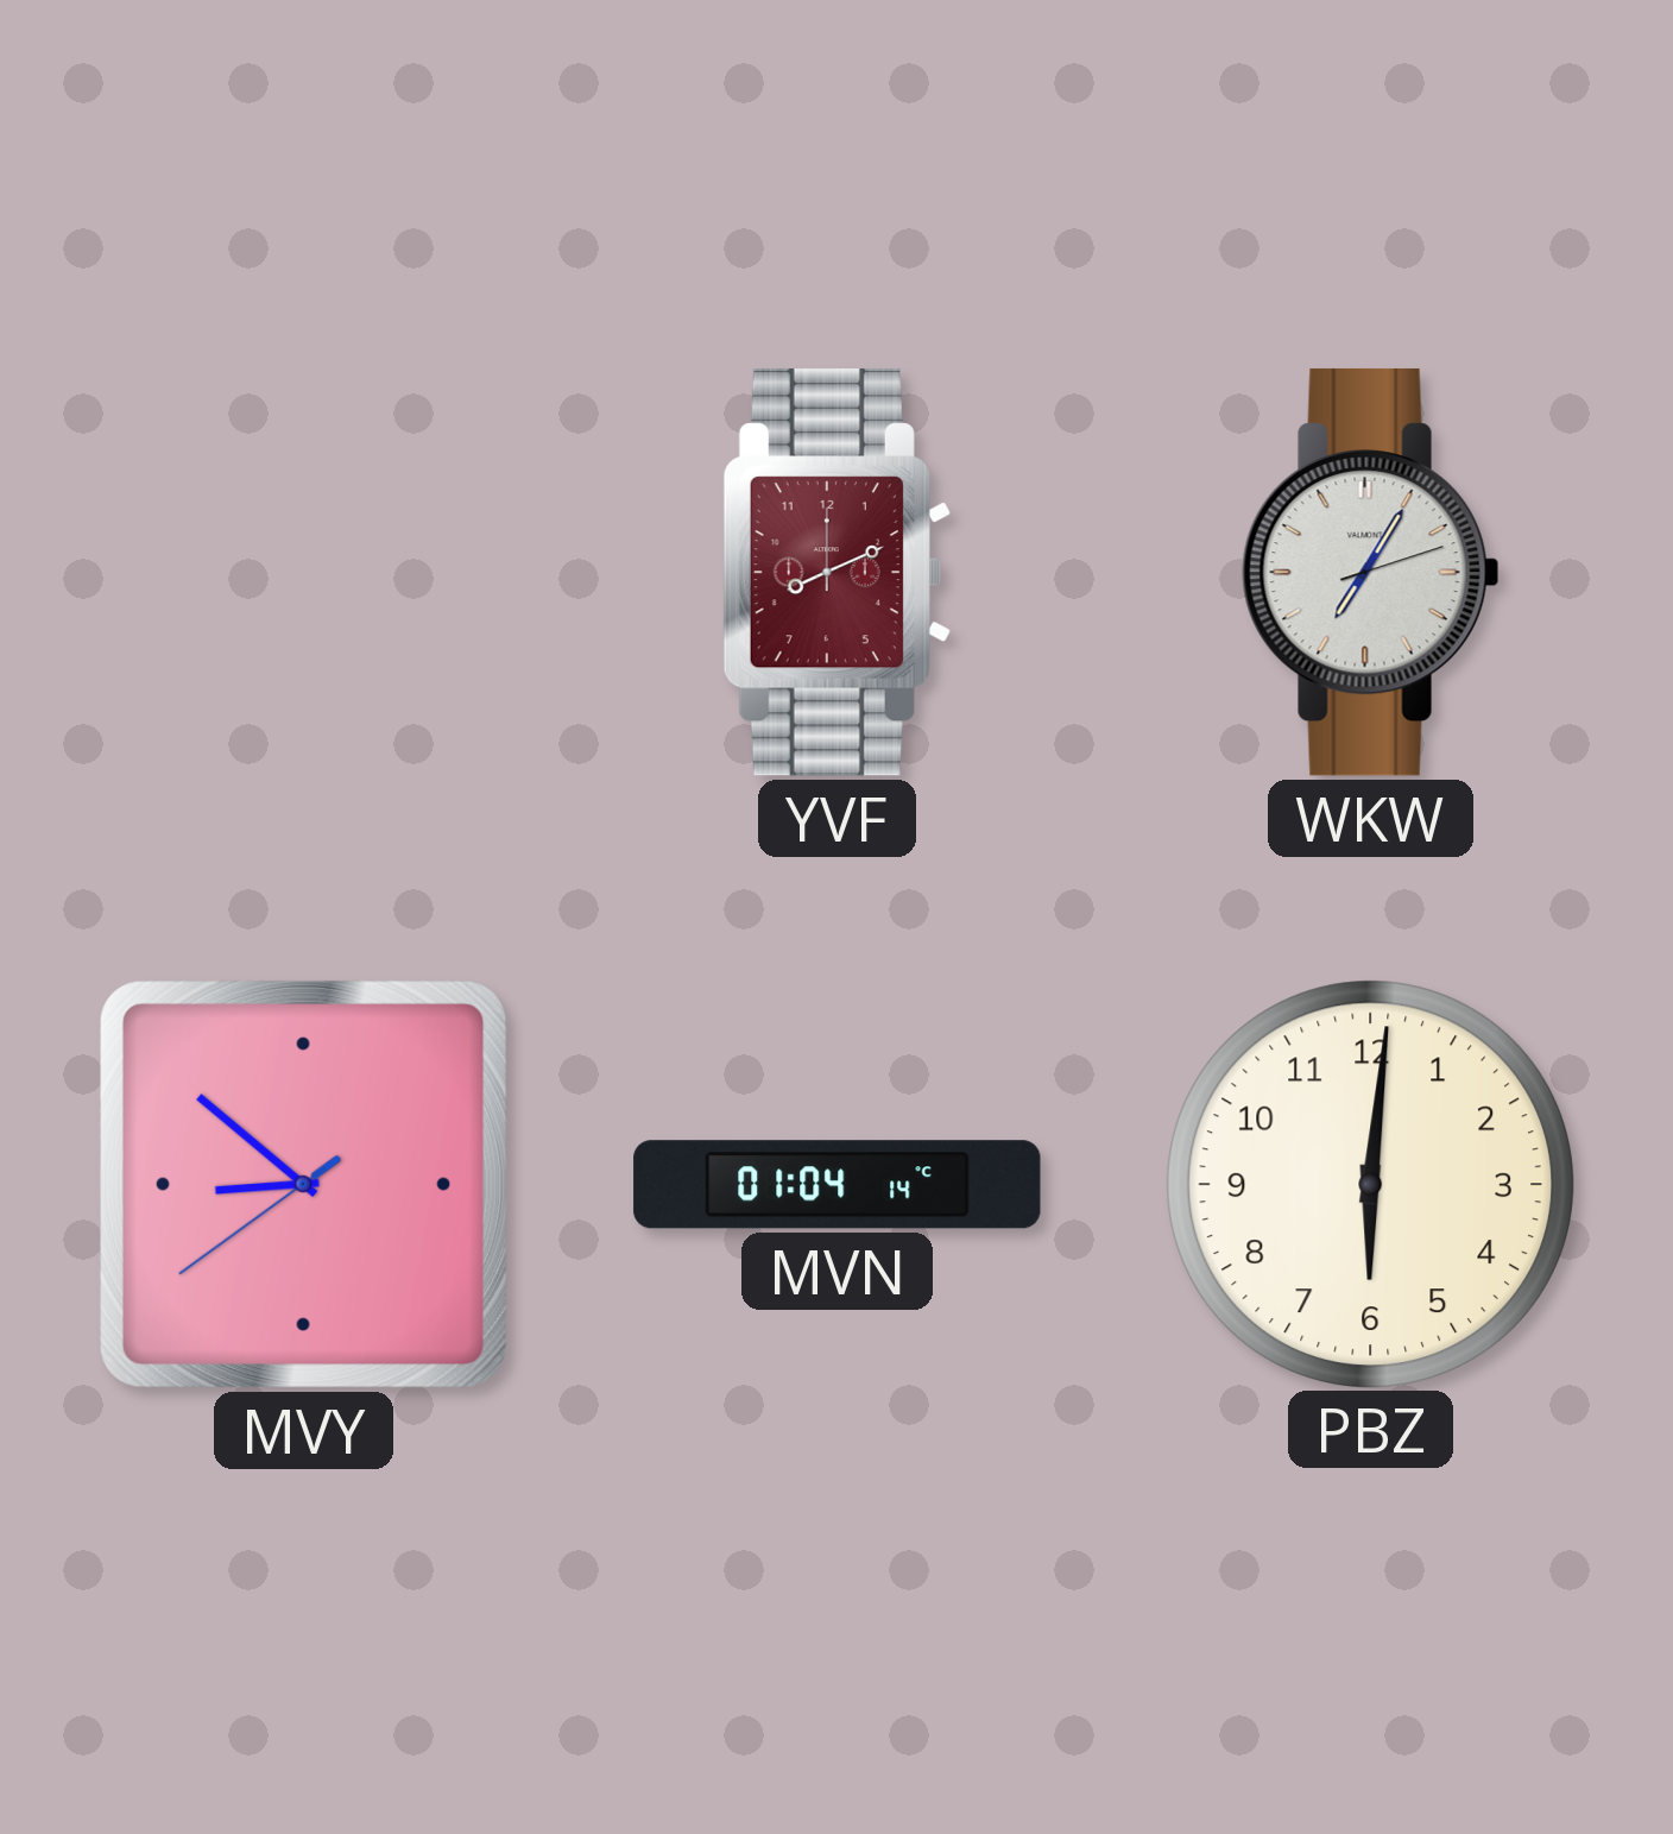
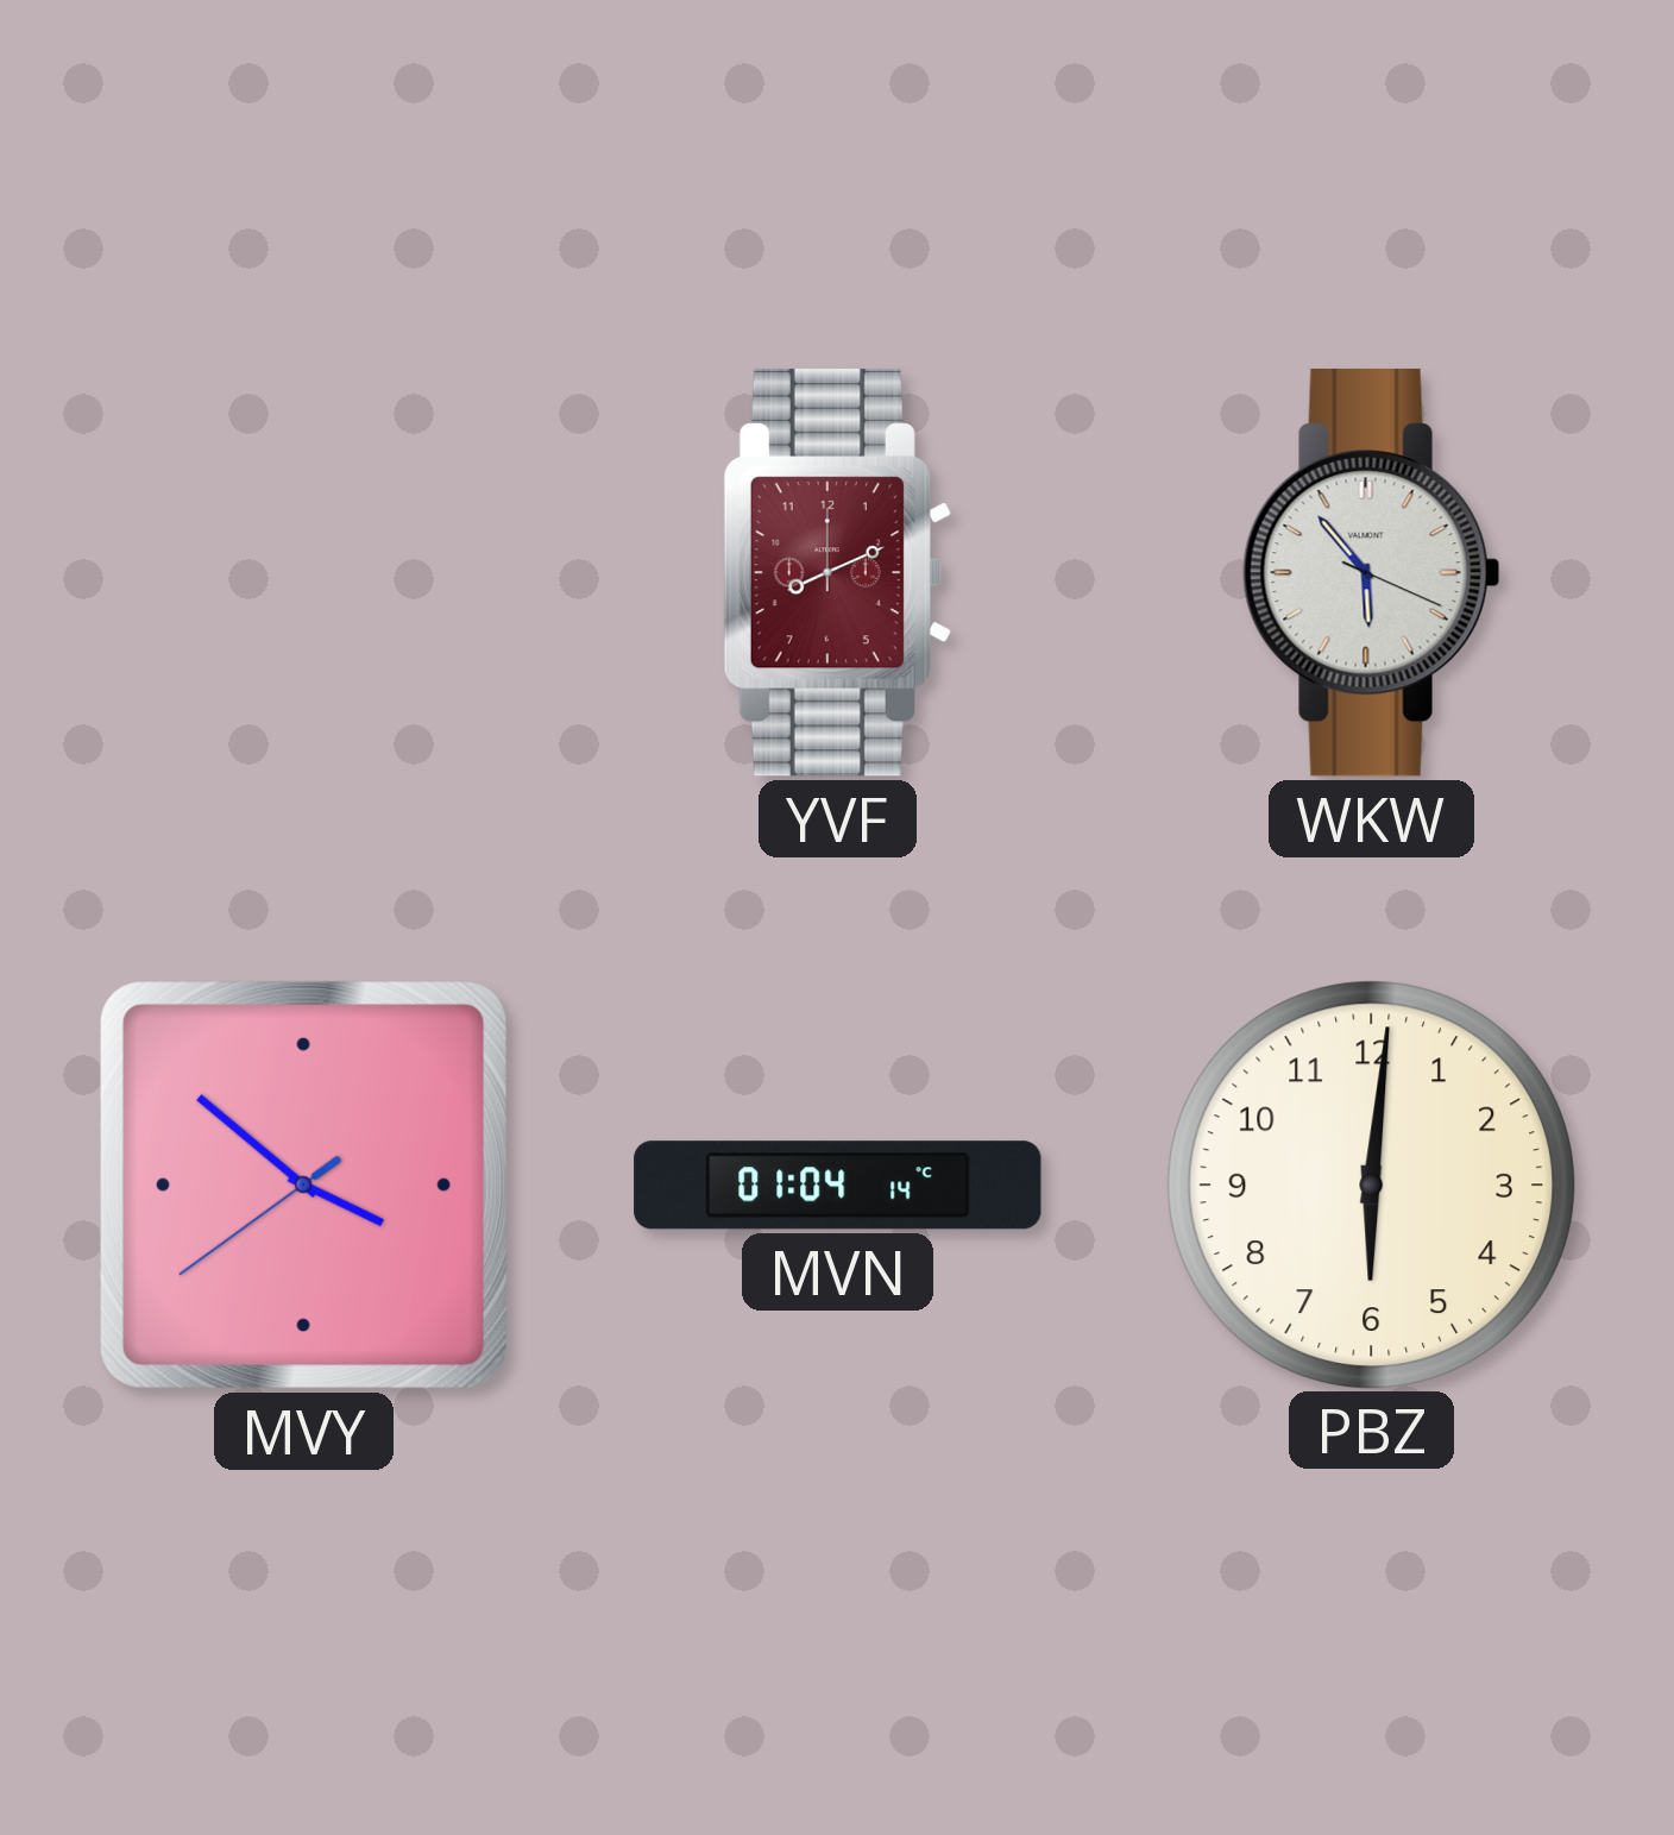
WKW: 7:05 -> 5:53 (1372, 572)
MVY: 8:51 -> 3:51 (303, 1184)
